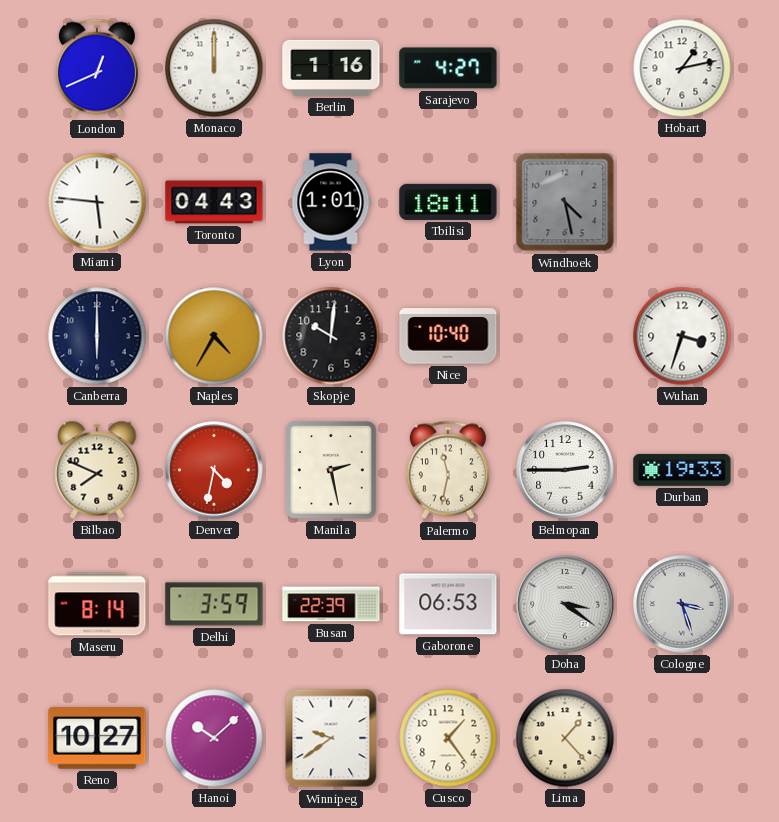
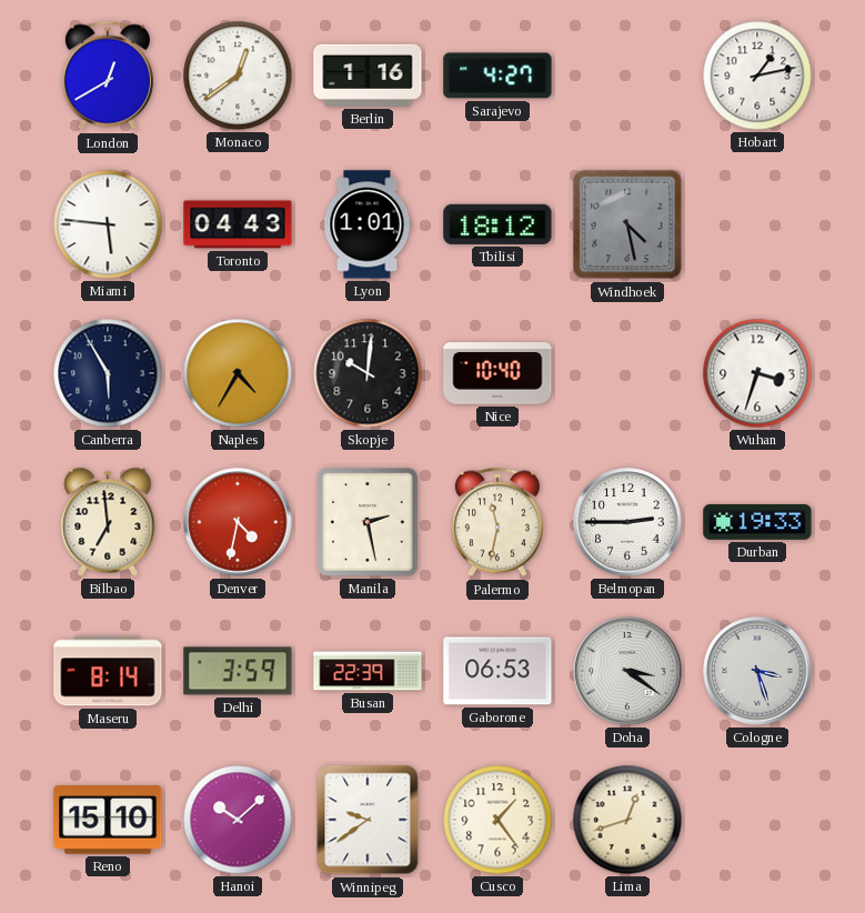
London: 12:41 -> 12:40 (108, 76)
Monaco: 12:00 -> 12:39 (238, 76)
Tbilisi: 18:11 -> 18:12 (497, 224)
Canberra: 6:00 -> 5:55 (108, 373)
Bilbao: 7:49 -> 6:59 (108, 522)
Reno: 10:27 -> 15:10 (108, 820)
Lima: 1:23 -> 12:42 (627, 820)
